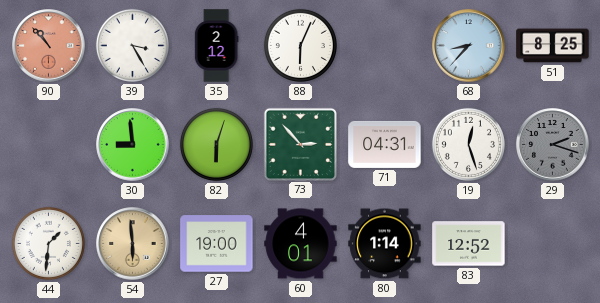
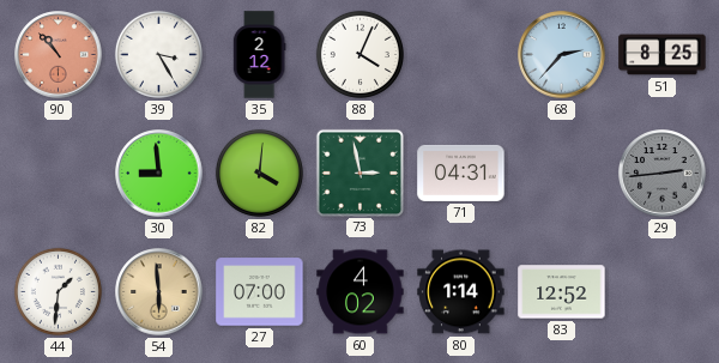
88: 6:04 -> 4:04 (359, 54)
68: 8:37 -> 2:37 (562, 55)
82: 6:03 -> 4:01 (259, 173)
73: 2:53 -> 2:58 (359, 173)
19: 12:27 -> none (468, 144)
29: 2:18 -> 2:44 (663, 174)
27: 19:00 -> 07:00 (260, 292)
60: 4:01 -> 4:02 (361, 292)
